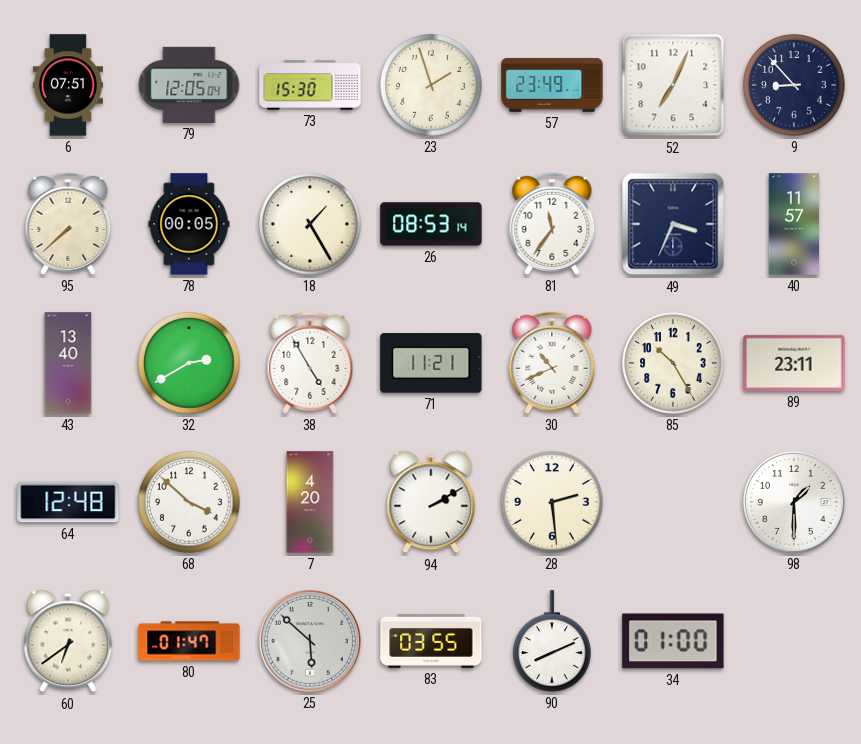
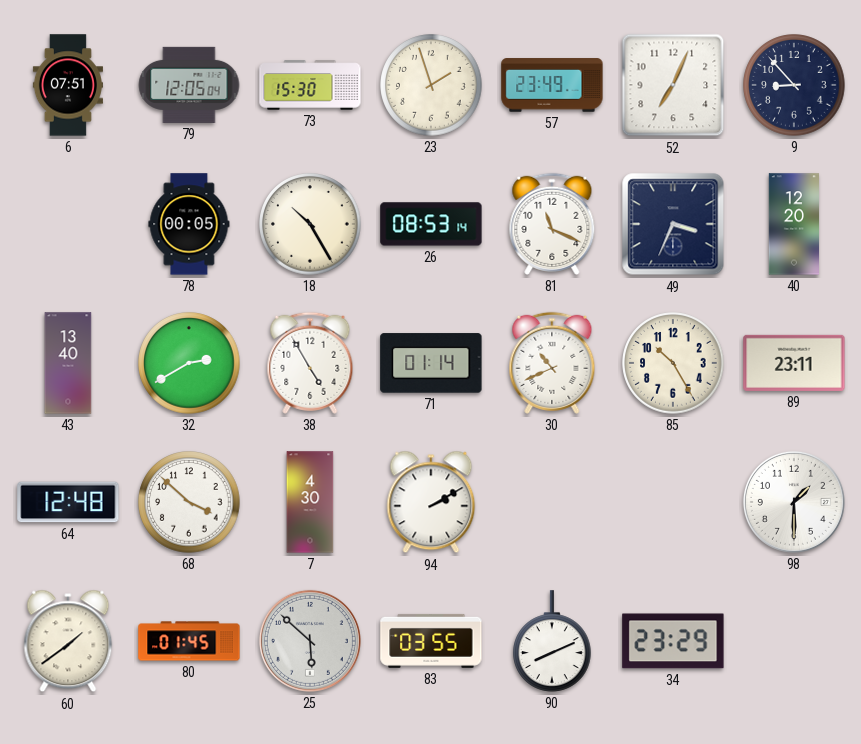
95: 7:38 -> none (68, 224)
18: 1:25 -> 10:25 (310, 224)
81: 11:36 -> 11:19 (552, 224)
40: 11:57 -> 12:20 (794, 224)
71: 11:21 -> 01:14 (431, 363)
7: 4:20 -> 4:30 (310, 502)
28: 2:29 -> none (552, 502)
60: 6:39 -> 1:39 (68, 641)
80: 01:47 -> 01:45 (189, 641)
34: 01:00 -> 23:29 (673, 641)
